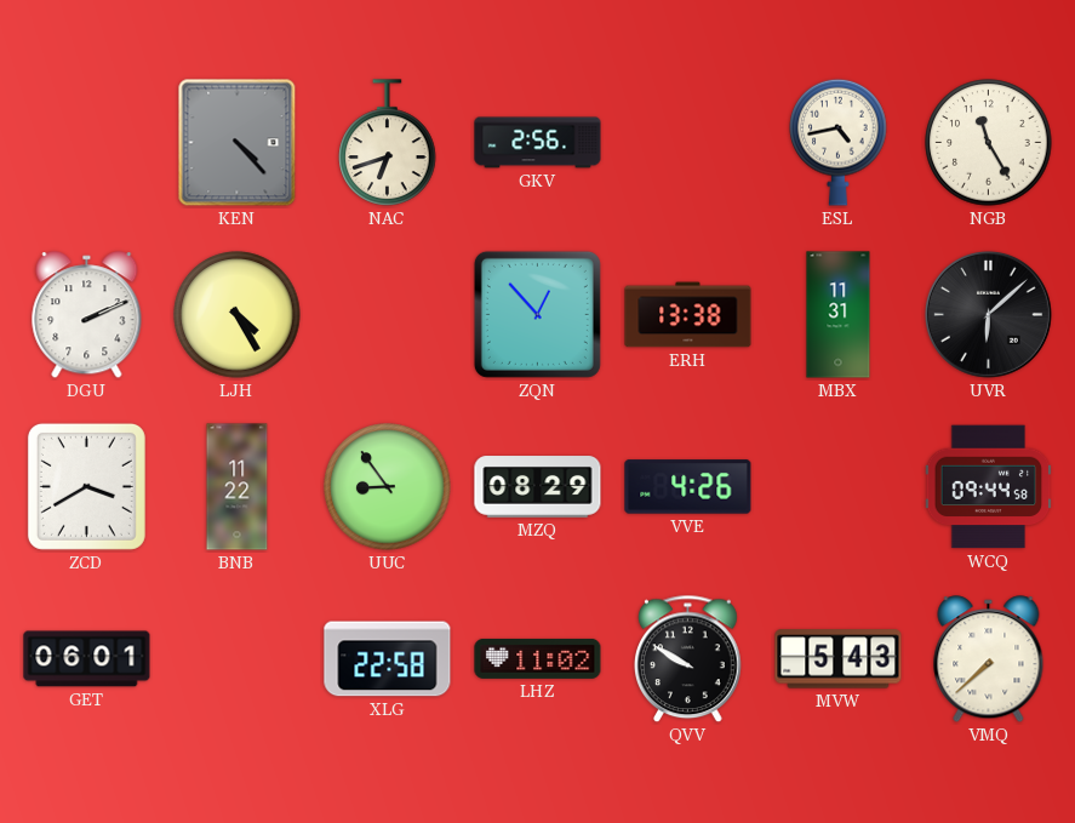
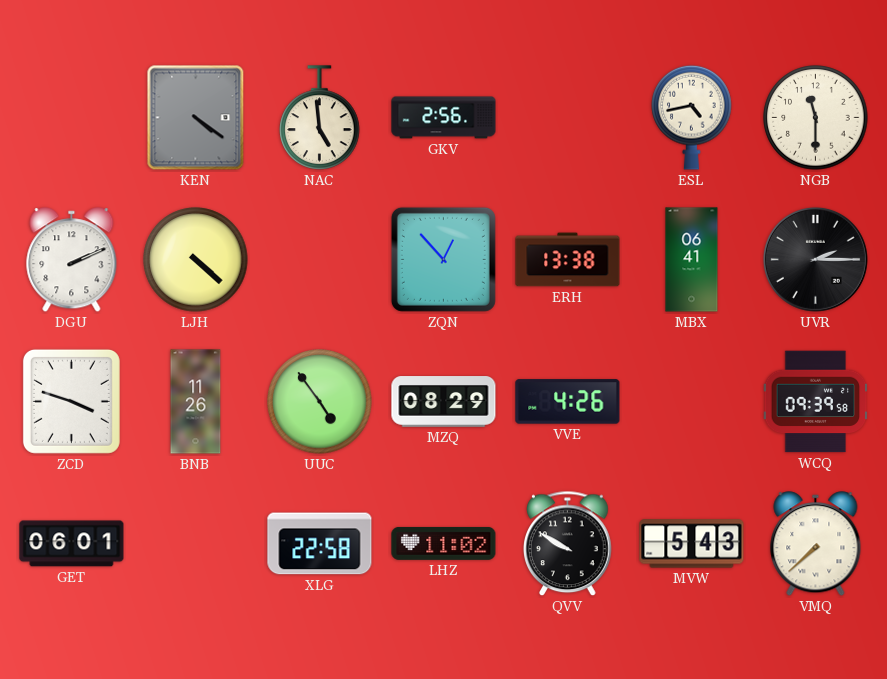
KEN: 4:23 -> 4:21 (196, 118)
NAC: 6:42 -> 4:59 (320, 118)
NGB: 11:25 -> 11:30 (816, 118)
LJH: 4:25 -> 4:22 (196, 260)
MBX: 11:31 -> 06:41 (692, 260)
UVR: 6:08 -> 2:15 (815, 259)
ZCD: 3:40 -> 3:48 (71, 401)
BNB: 11:22 -> 11:26 (196, 402)
UUC: 8:54 -> 4:54 (320, 402)
WCQ: 09:44 -> 09:39 (816, 402)
